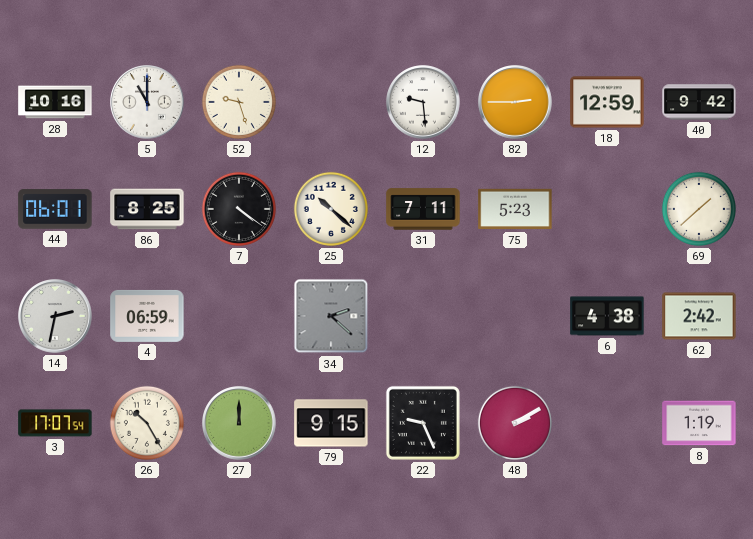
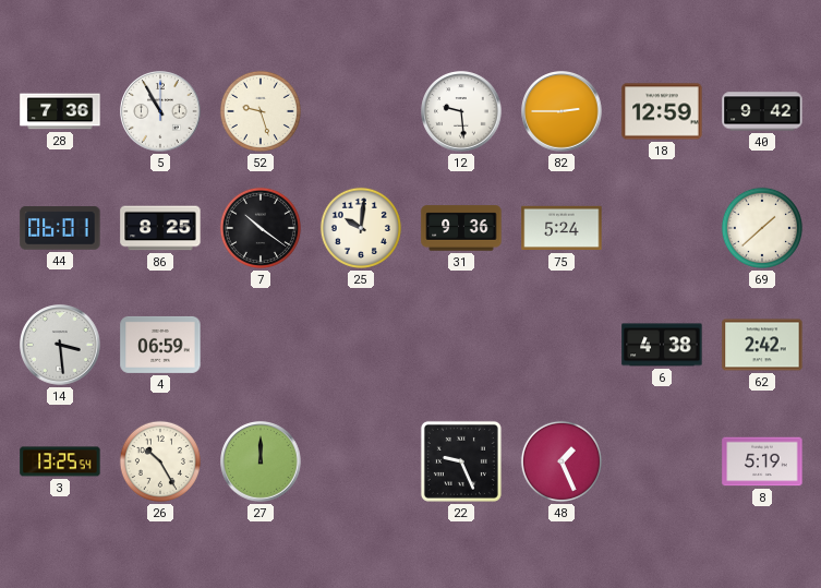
28: 10:16 -> 7:36 (60, 111)
5: 11:00 -> 10:55 (160, 111)
7: 4:21 -> 10:21 (261, 228)
25: 10:22 -> 10:01 (361, 228)
31: 7:11 -> 9:36 (461, 228)
75: 5:23 -> 5:24 (562, 228)
14: 2:32 -> 3:29 (60, 345)
34: 2:22 -> none (331, 316)
3: 17:07 -> 13:25 (60, 461)
79: 9:15 -> none (331, 423)
48: 2:10 -> 1:26 (562, 461)
8: 1:19 -> 5:19 (762, 461)
